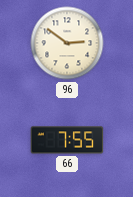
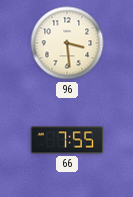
96: 2:51 -> 3:29 (67, 43)
